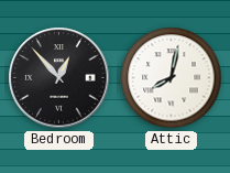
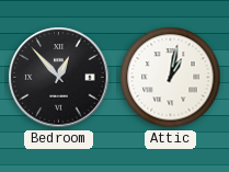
Attic: 8:02 -> 1:02 (171, 78)
